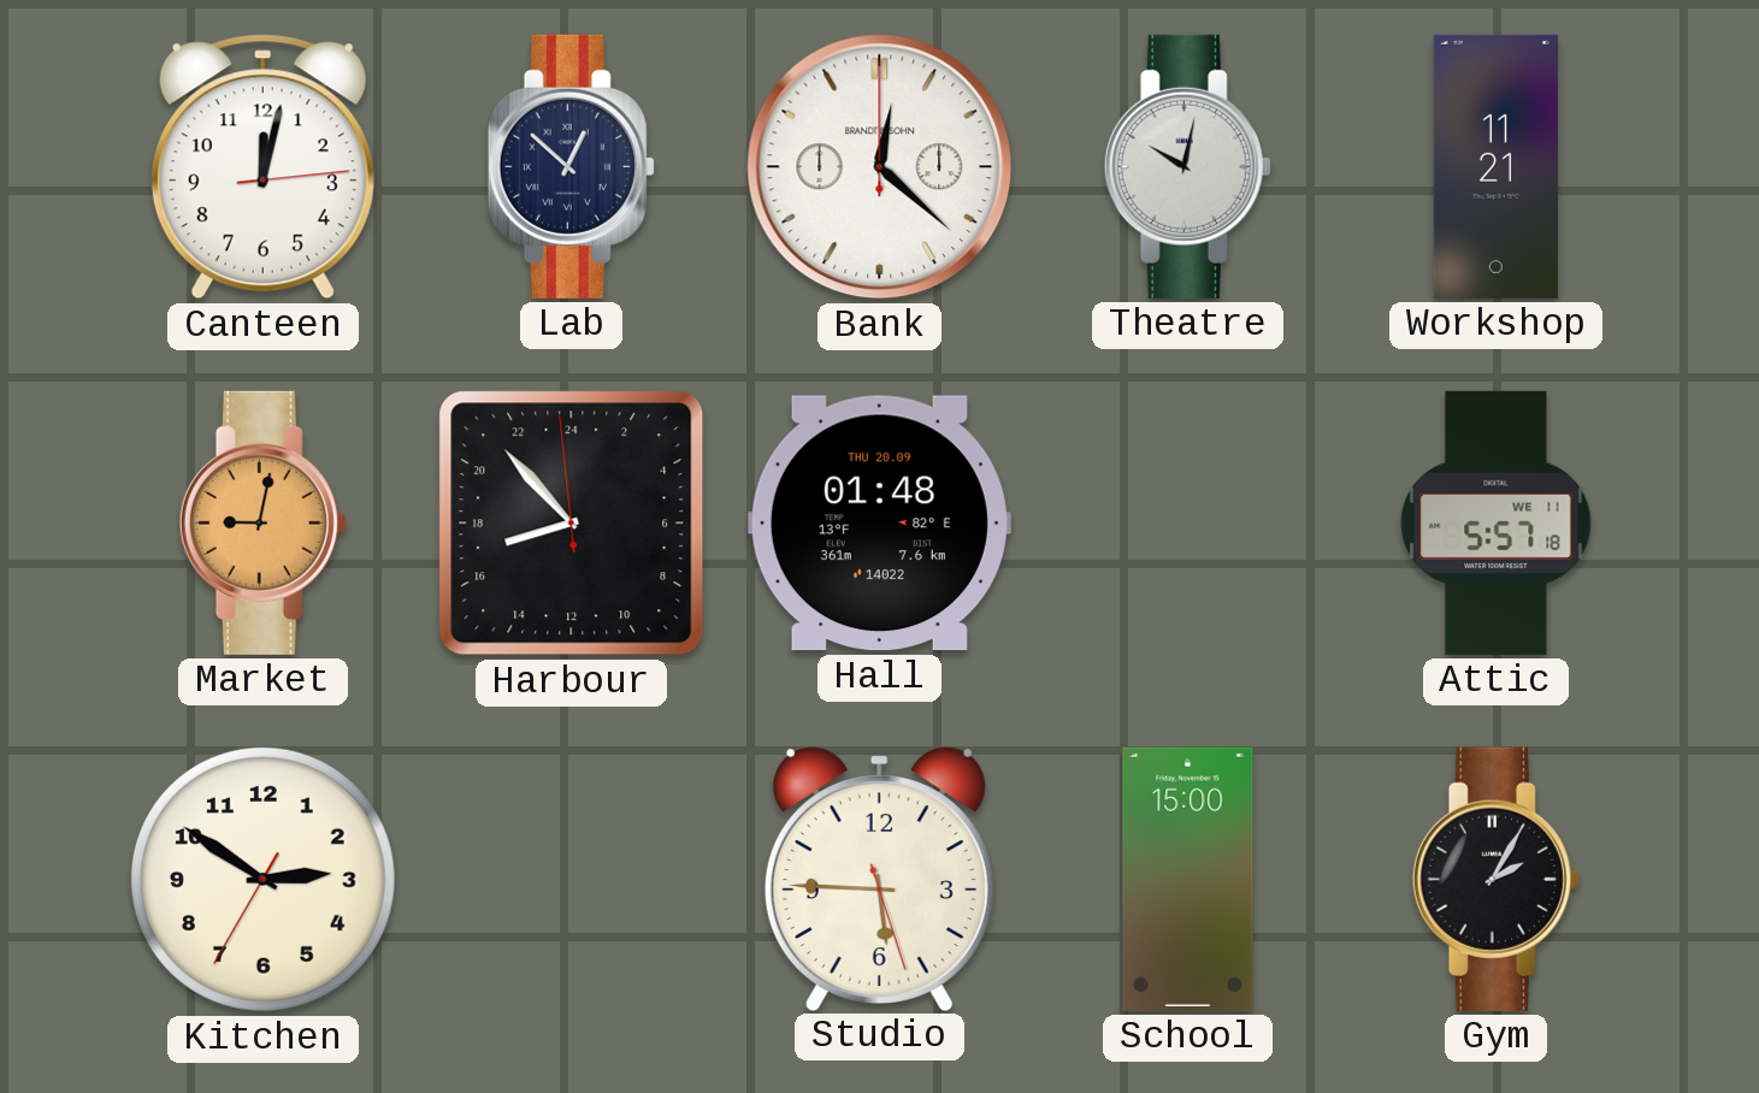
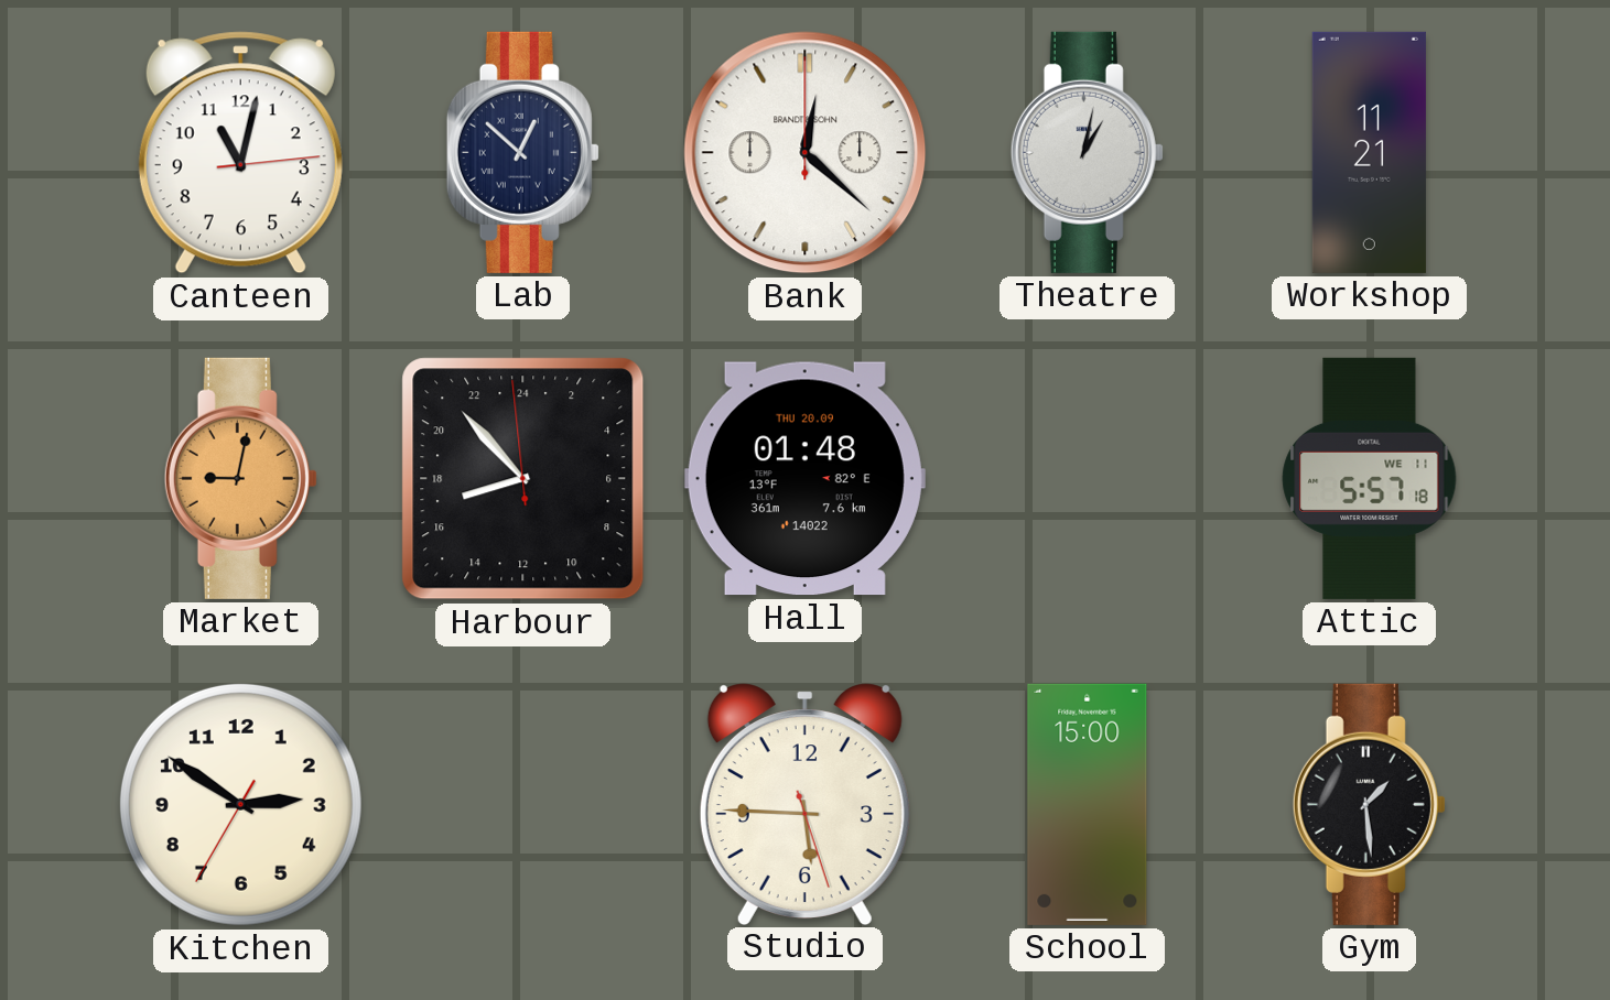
Canteen: 12:02 -> 11:02 (240, 153)
Theatre: 10:02 -> 1:02 (1087, 152)
Gym: 2:05 -> 1:29 (1369, 804)
